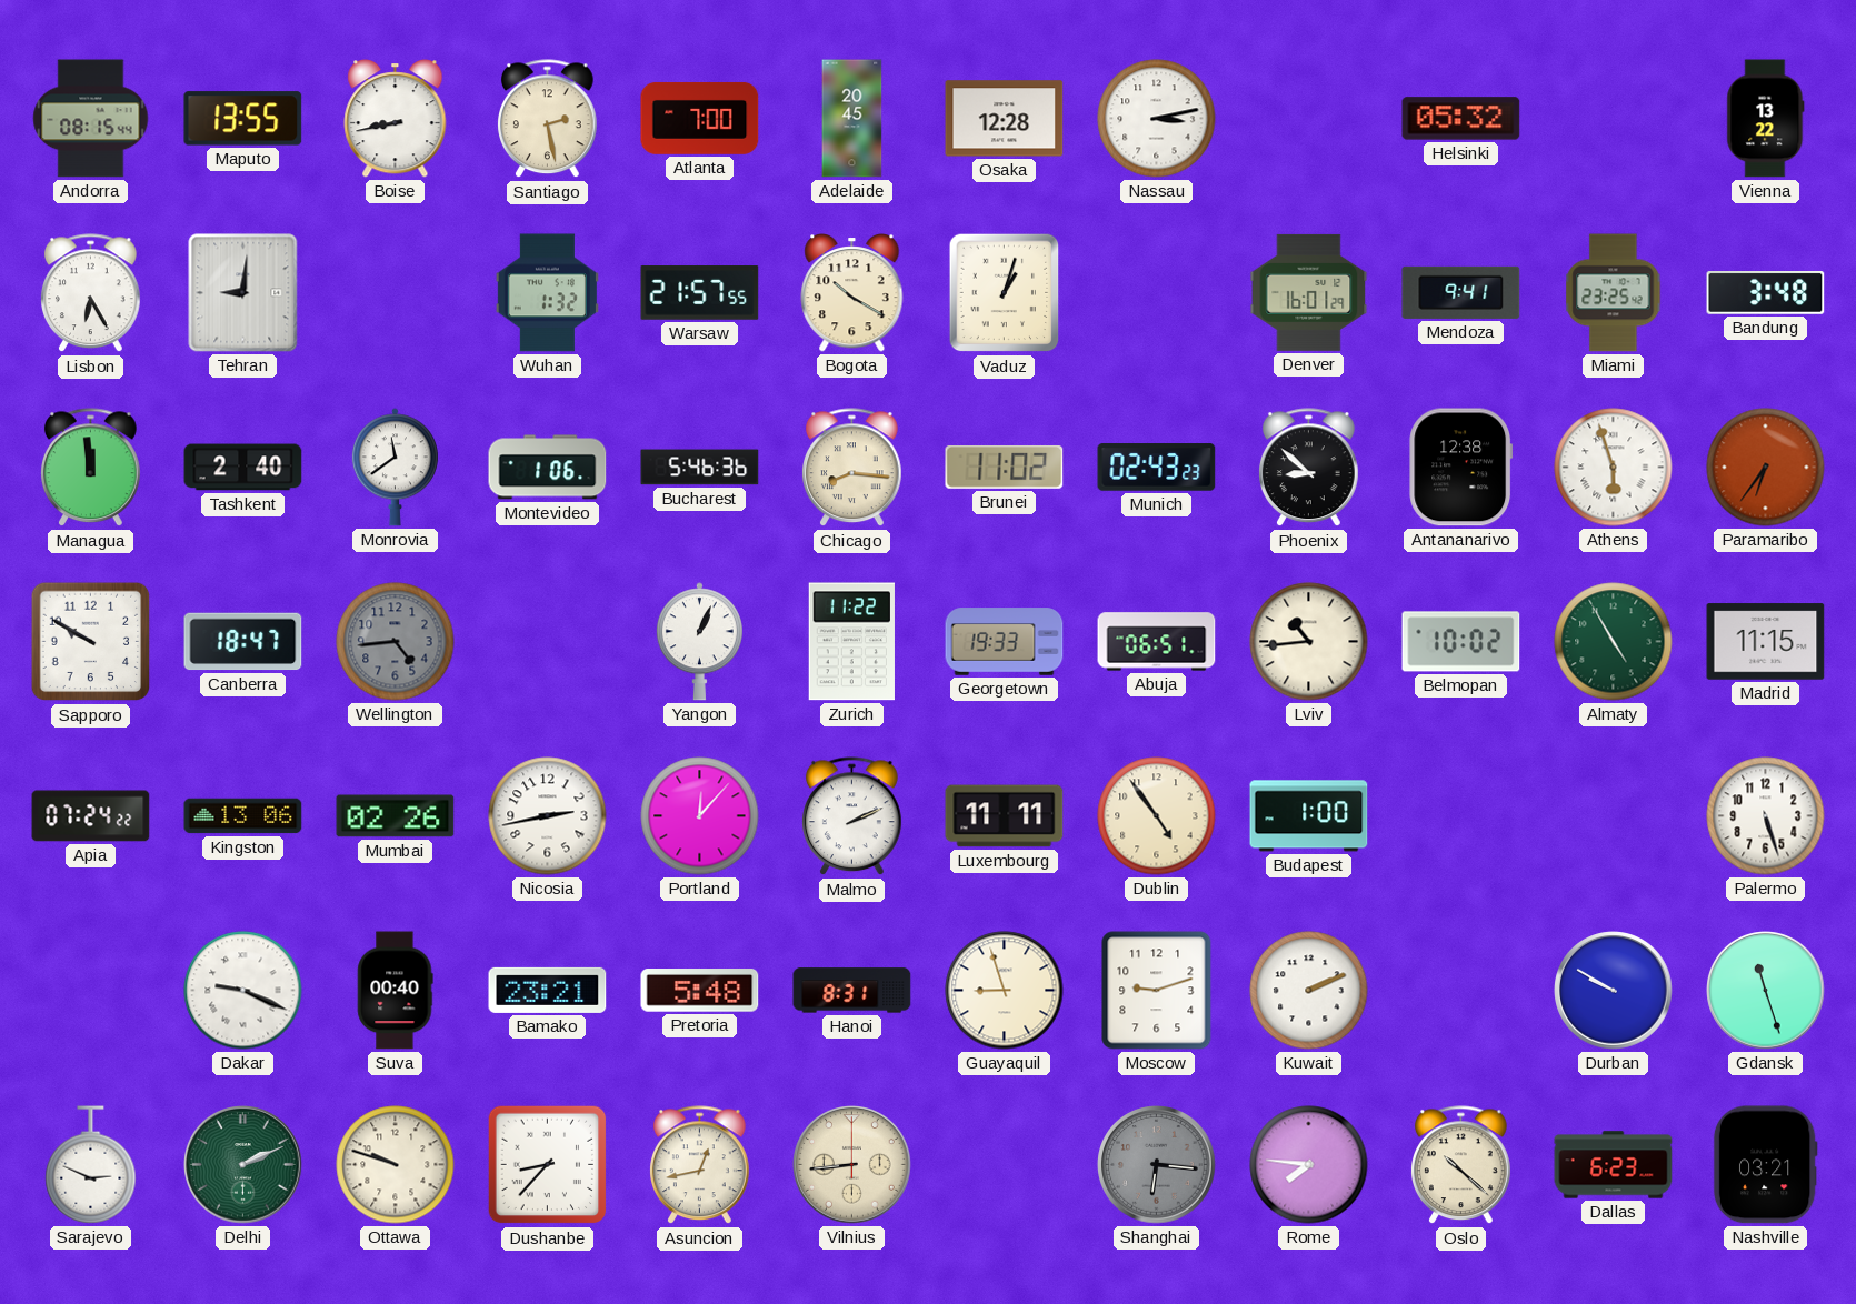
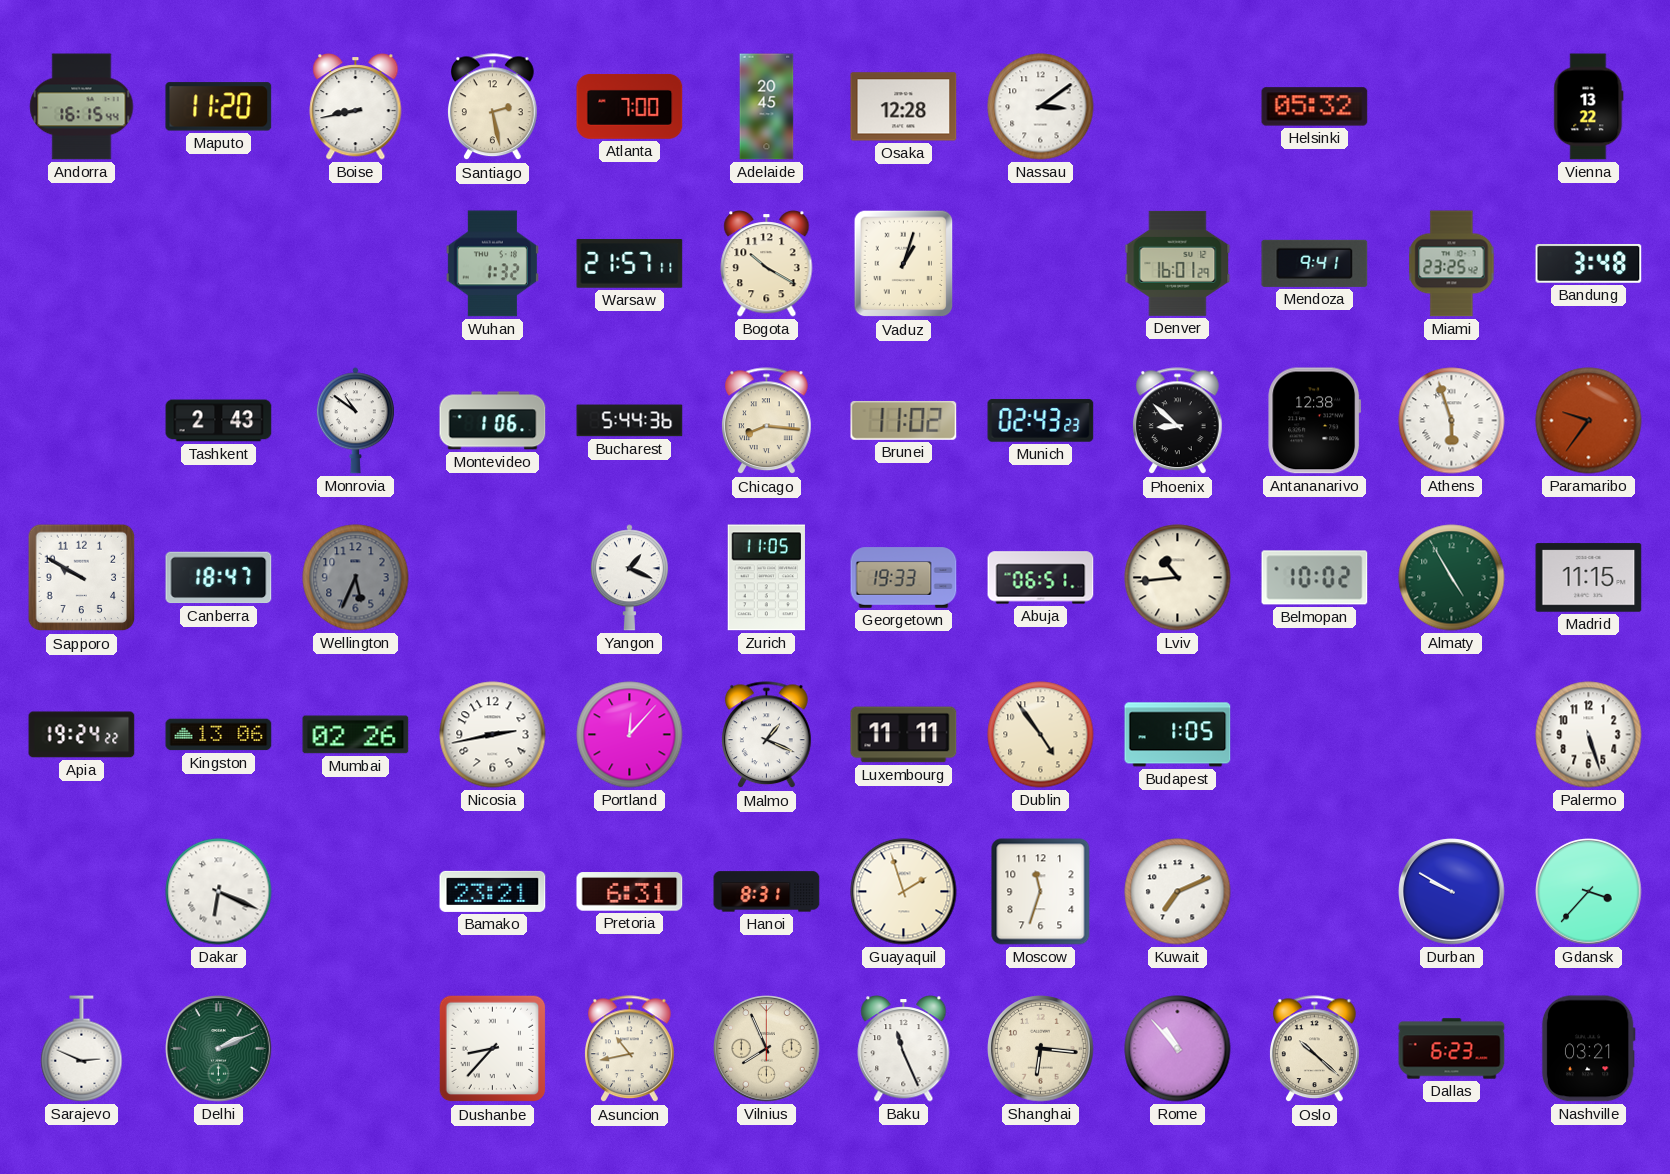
Andorra: 08:15 -> 16:15 (82, 107)
Maputo: 13:55 -> 11:20 (219, 107)
Nassau: 3:13 -> 3:09 (1041, 107)
Lisbon: 6:25 -> none (91, 293)
Tehran: 9:01 -> none (243, 293)
Warsaw: 21:57:55 -> 21:57:11 (630, 264)
Managua: 11:59 -> none (91, 468)
Tashkent: 2:40 -> 2:43 (219, 421)
Monrovia: 11:39 -> 10:51 (355, 421)
Bucharest: 5:46 -> 5:44 (630, 421)
Paramaribo: 6:36 -> 9:36 (1589, 421)
Wellington: 4:44 -> 5:34 (356, 578)
Yangon: 1:04 -> 1:19 (629, 578)
Zurich: 11:22 -> 11:05 (766, 578)
Apia: 07:24 -> 19:24 (82, 735)
Malmo: 2:11 -> 1:19 (767, 735)
Budapest: 1:00 -> 1:05 (1178, 735)
Dakar: 9:19 -> 6:19 (219, 892)
Suva: 00:40 -> none (396, 991)
Pretoria: 5:48 -> 6:31 (630, 892)
Guayaquil: 8:57 -> 1:57 (904, 892)
Moscow: 9:12 -> 11:33 (1041, 892)
Kuwait: 2:11 -> 7:11 (1178, 892)
Gdansk: 11:27 -> 3:37 (1589, 892)
Ottawa: 9:48 -> none (396, 1165)
Asuncion: 12:43 -> 10:43 (630, 1049)
Vilnius: 8:44 -> 7:56 (767, 1049)
Baku: none -> 11:26 (904, 1049)
Shanghai dial: grey -> cream (1041, 1049)
Rome: 7:46 -> 10:53 (1178, 1049)
